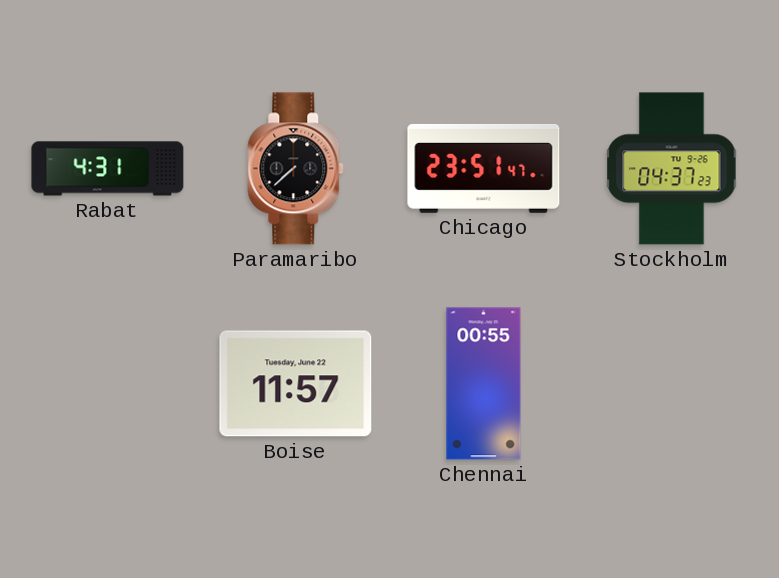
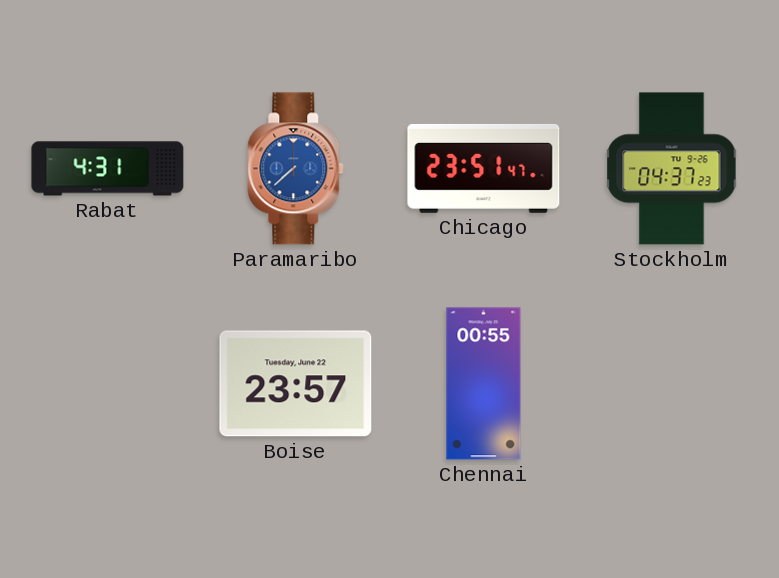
Paramaribo dial: black -> blue (296, 169)
Boise: 11:57 -> 23:57 (296, 384)
